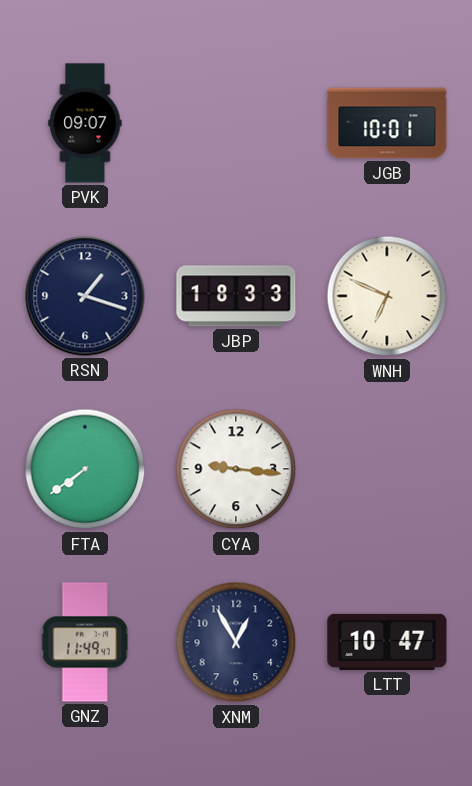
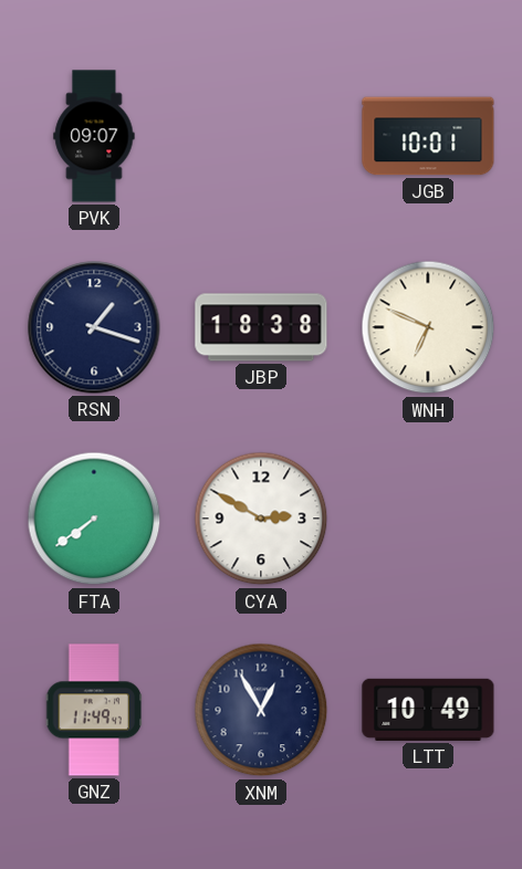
JBP: 18:33 -> 18:38 (261, 327)
CYA: 9:16 -> 2:50 (261, 519)
LTT: 10:47 -> 10:49 (428, 710)
